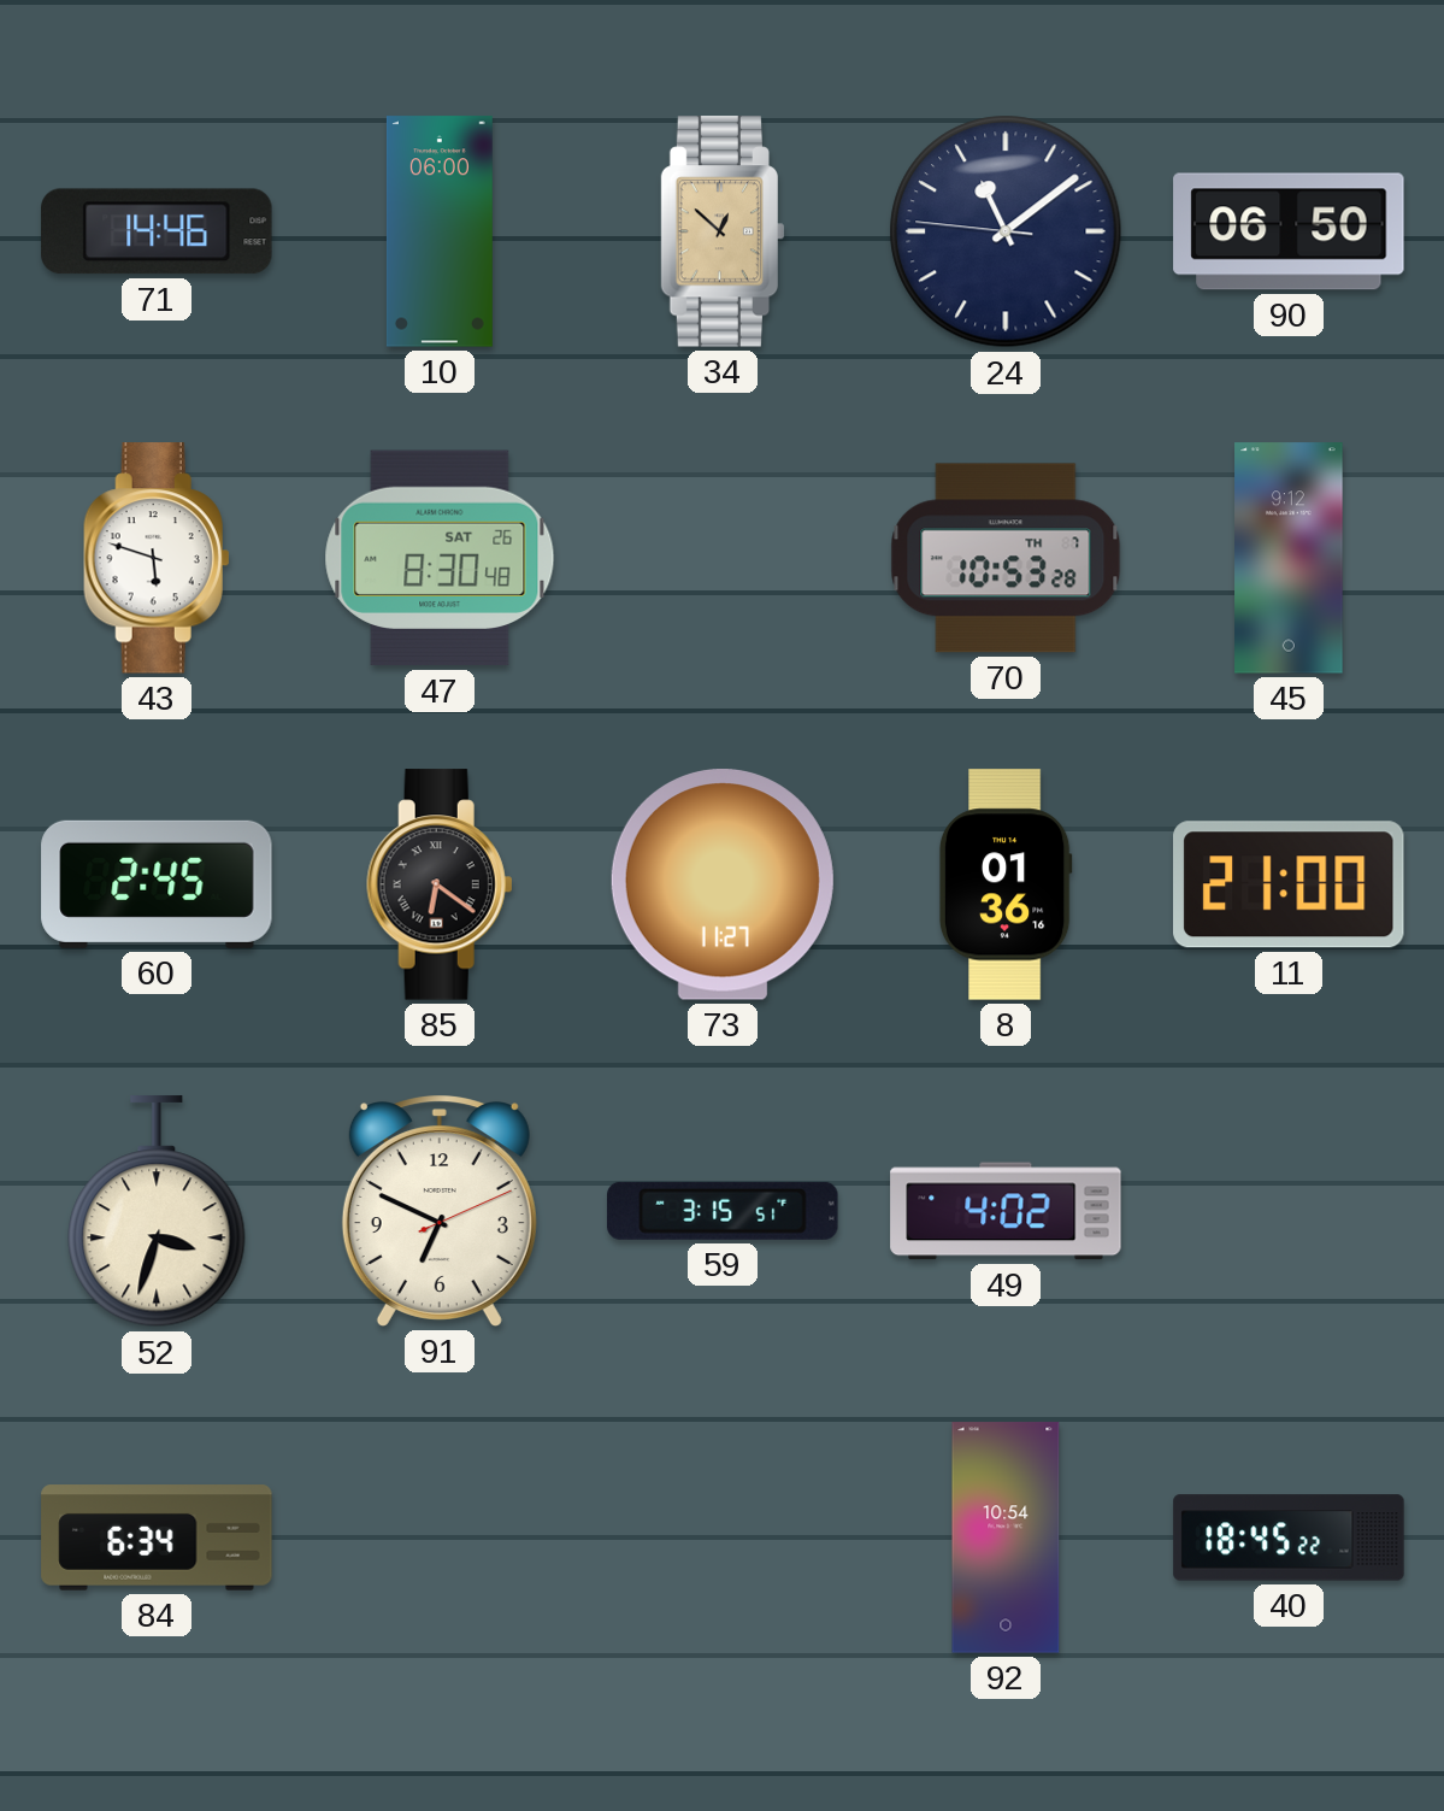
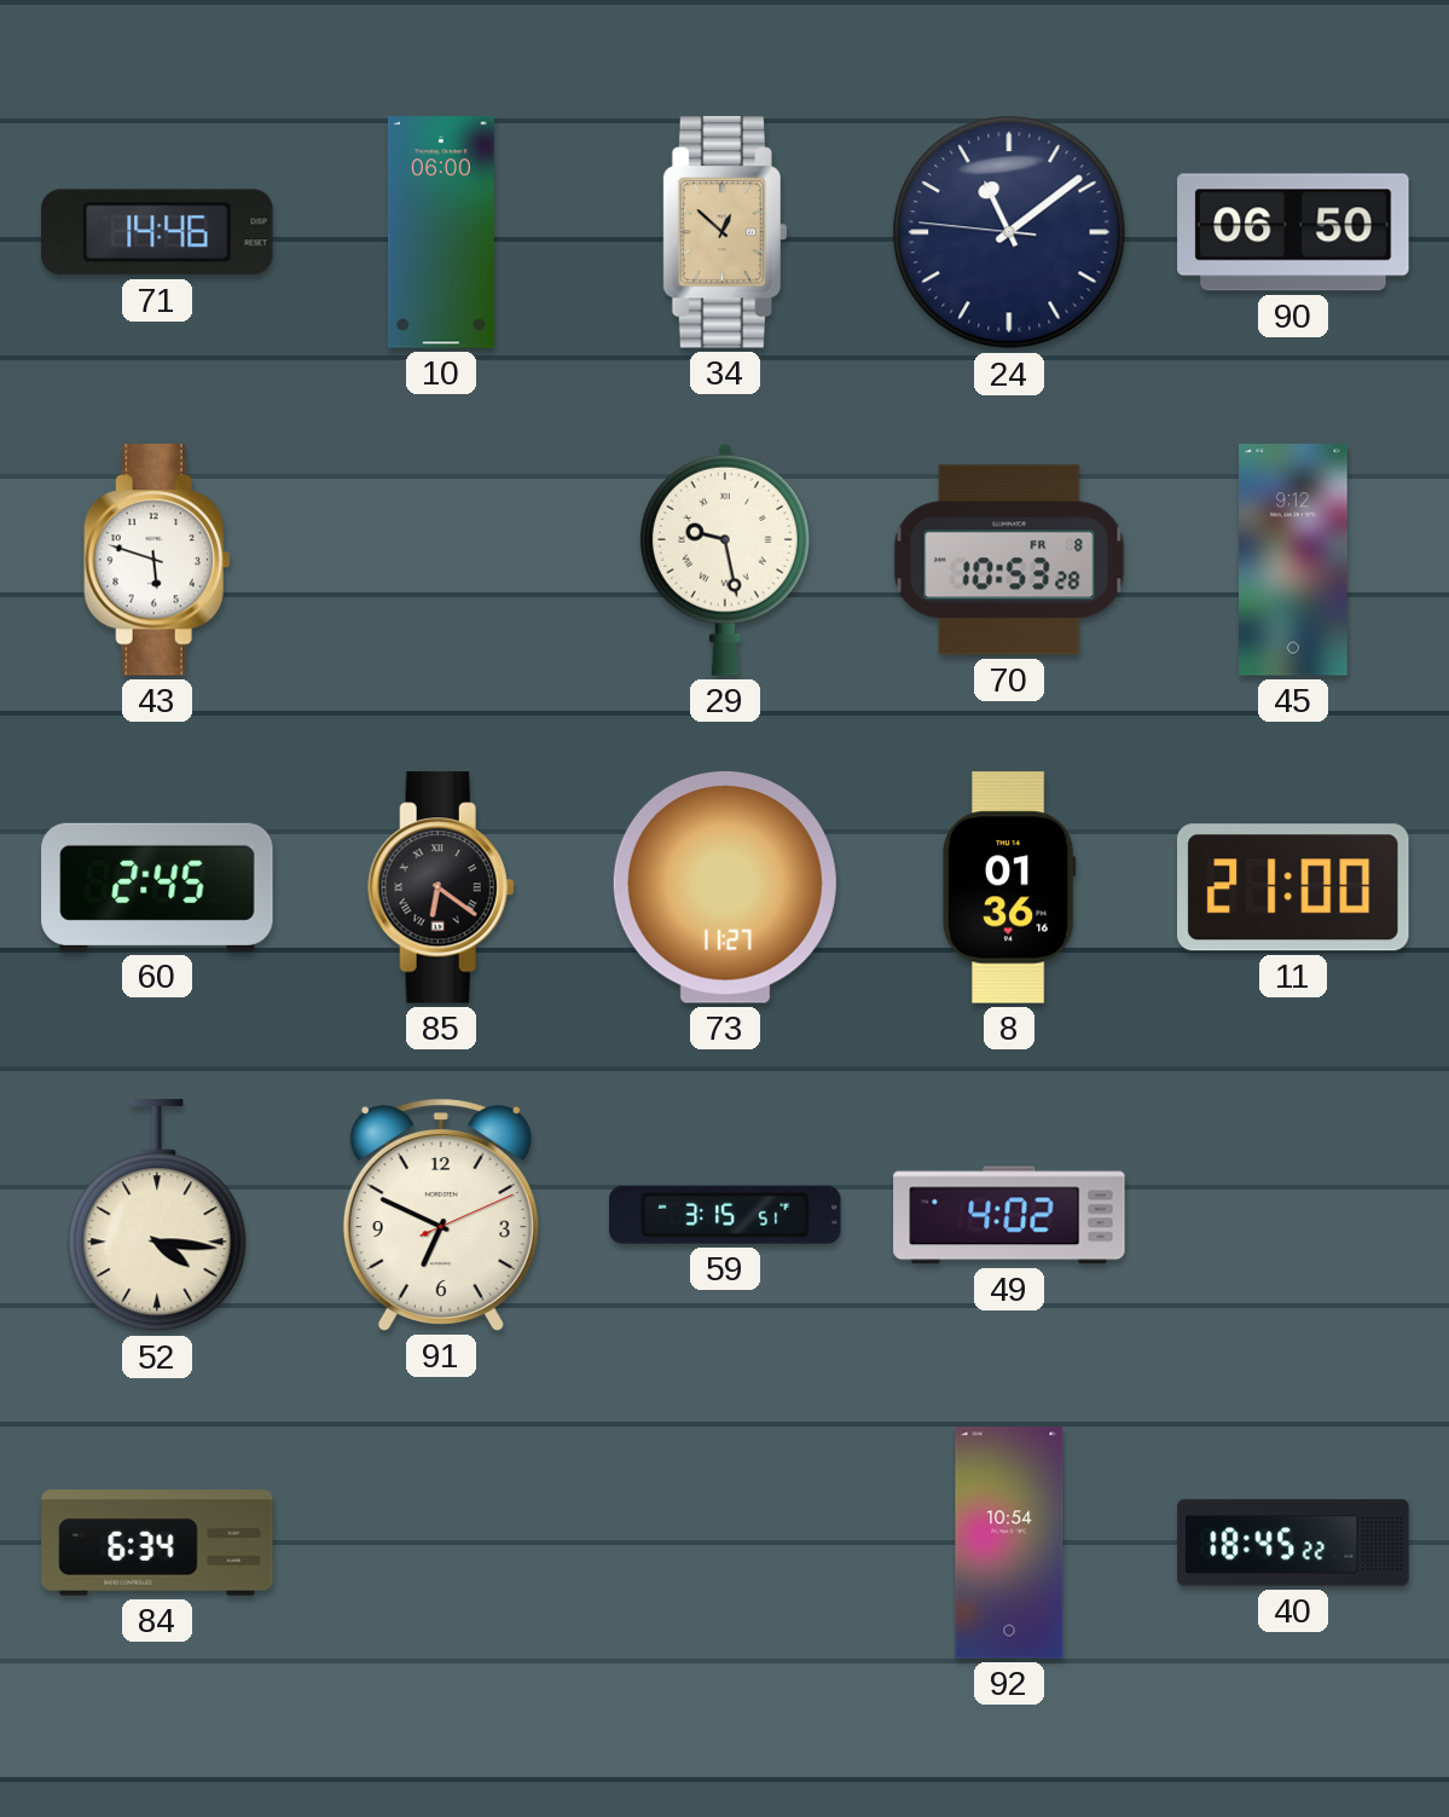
47: 8:30 -> none (440, 558)
29: none -> 9:28 (725, 560)
70 date: TH 7 -> FR 8 (1009, 560)
52: 3:33 -> 4:16 (157, 1216)
